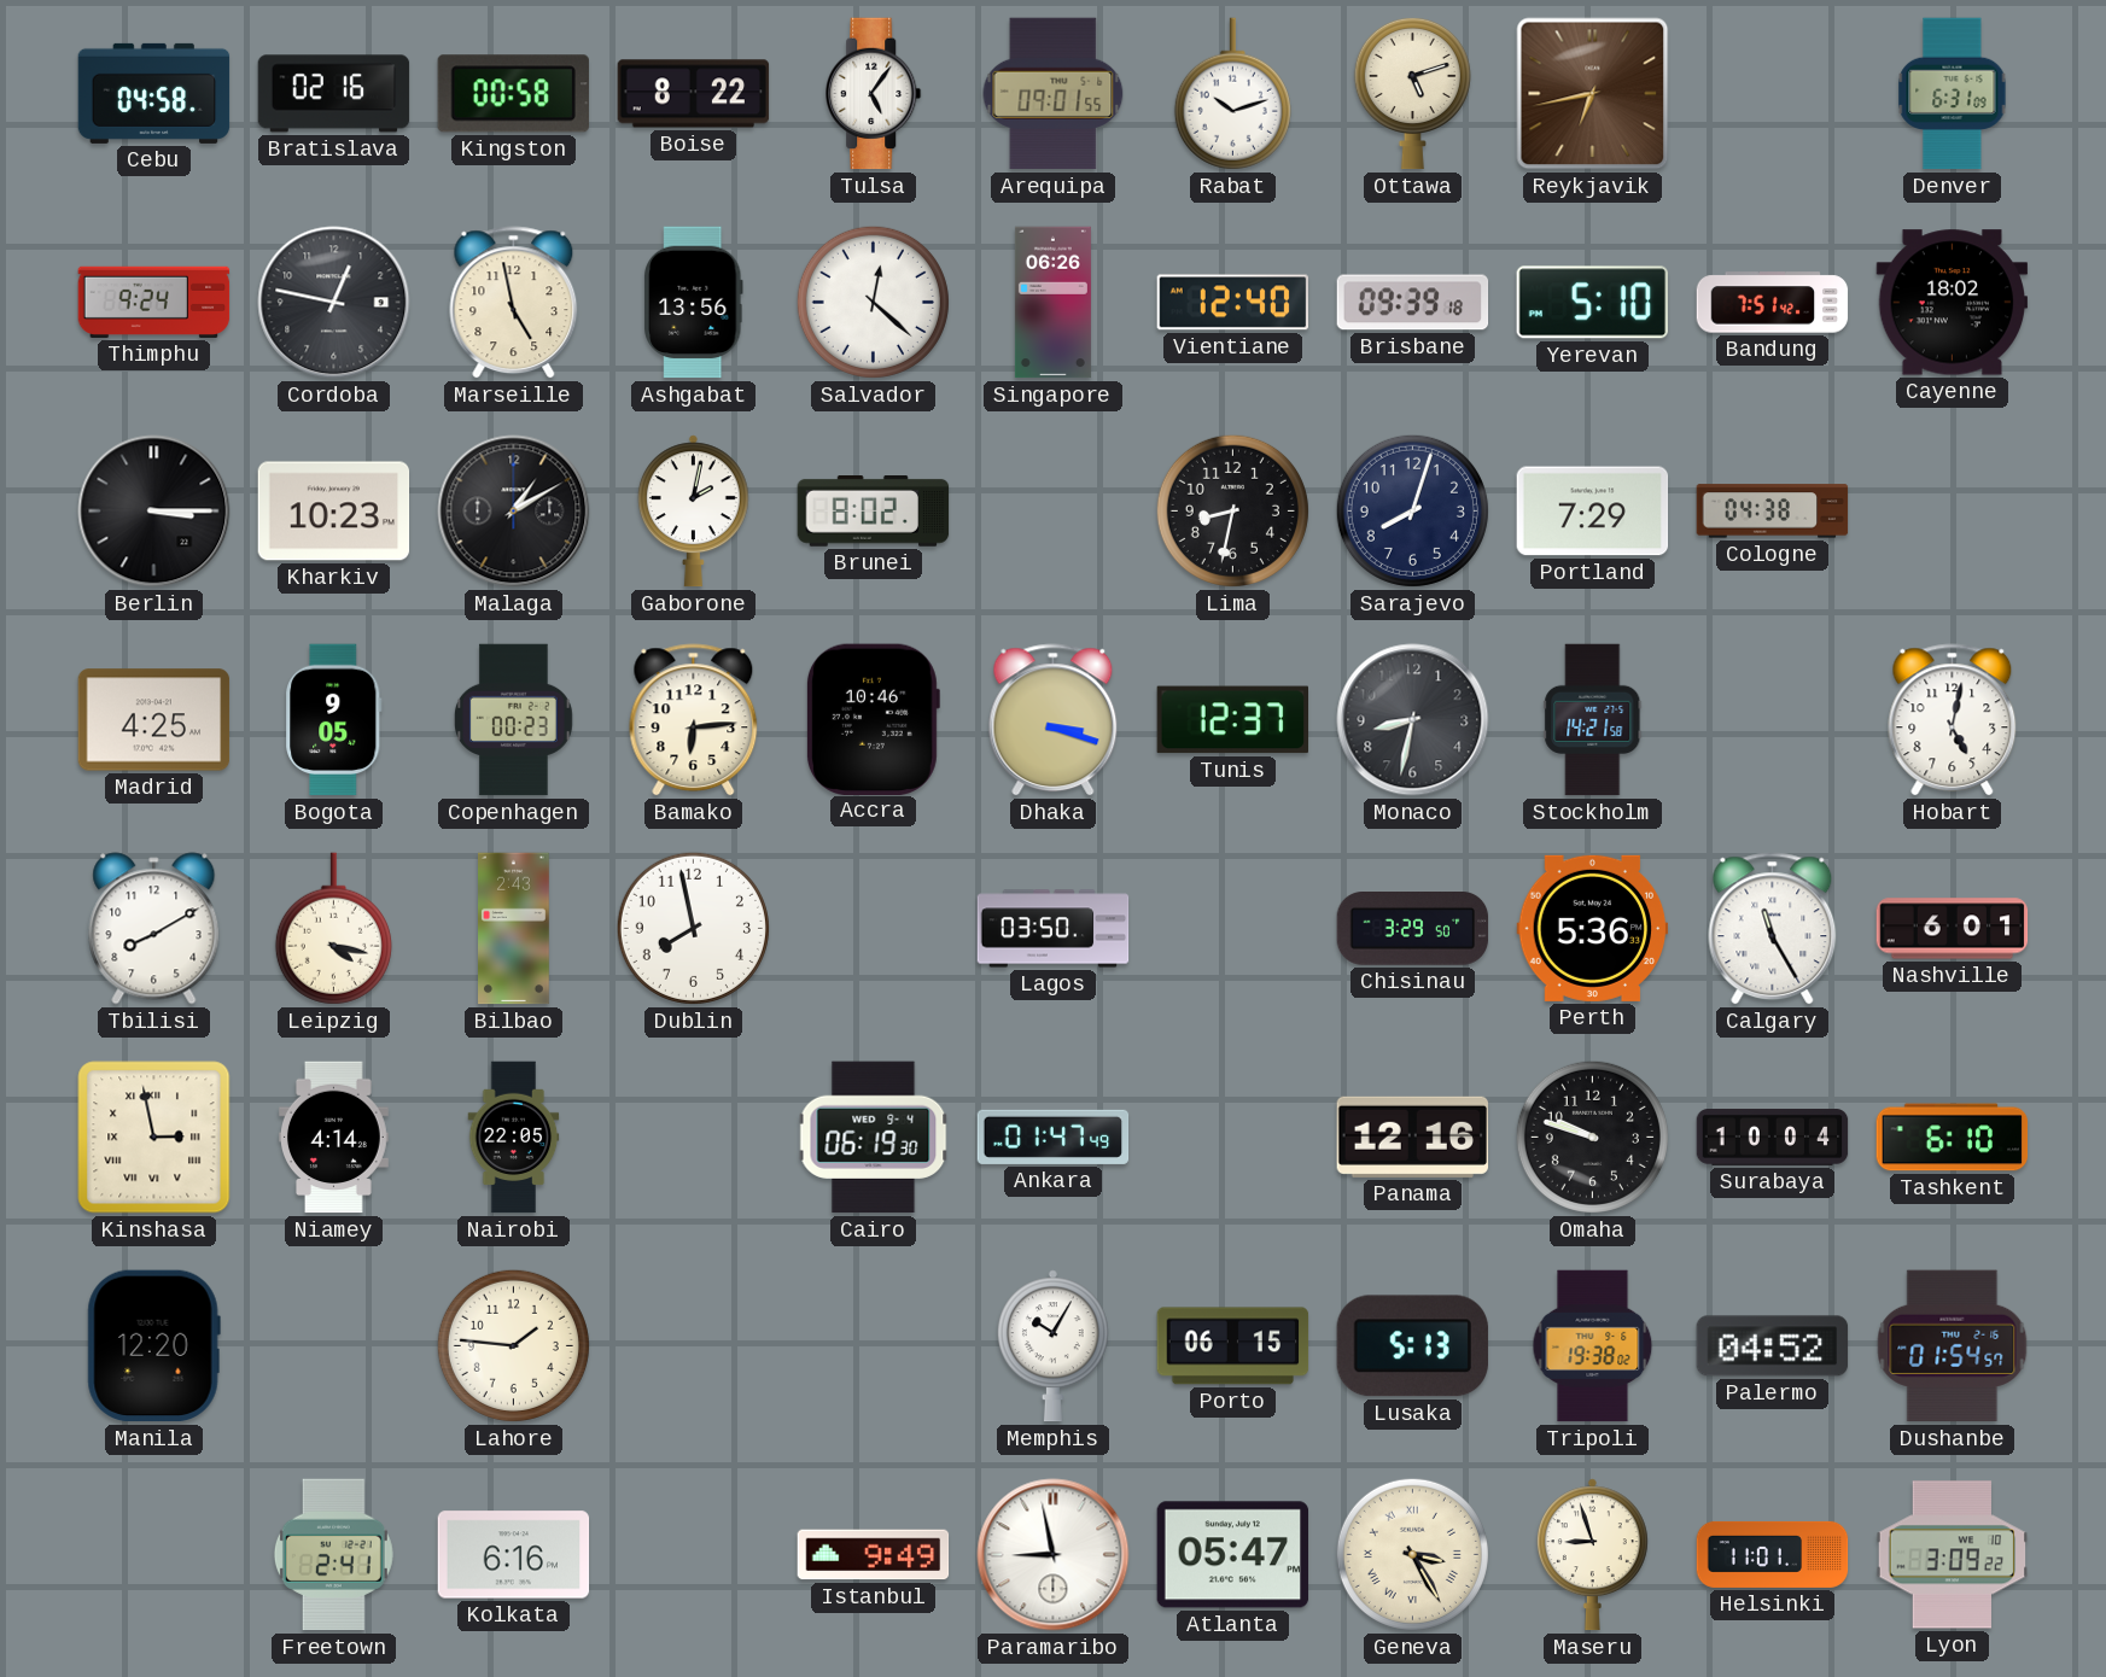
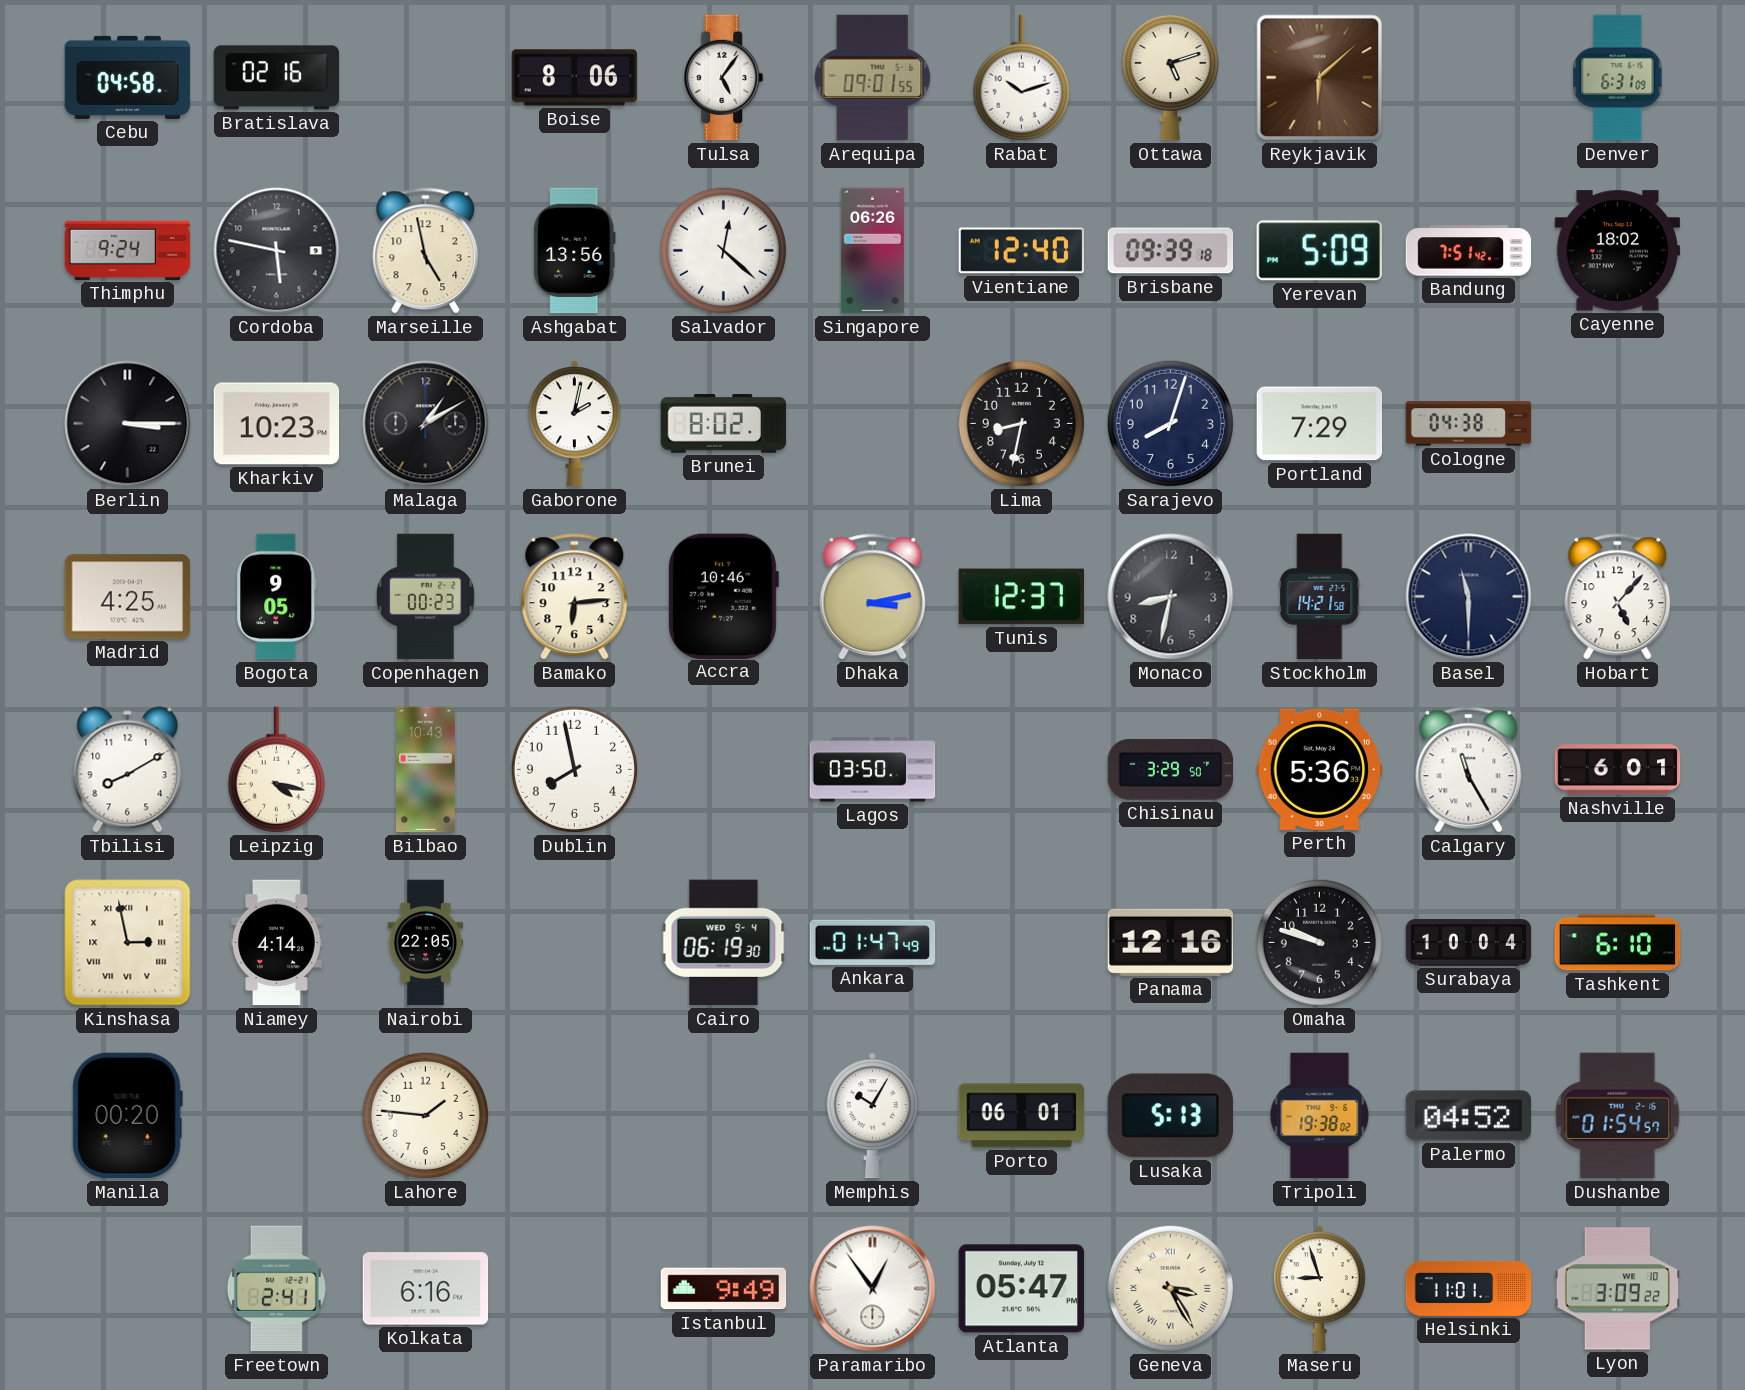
Kingston: 00:58 -> none (513, 94)
Boise: 8:22 -> 8:06 (575, 78)
Reykjavik: 6:43 -> 6:08 (1320, 78)
Cordoba: 12:47 -> 5:47 (277, 251)
Yerevan: 5:10 -> 5:09 (1319, 251)
Dhaka: 3:18 -> 3:13 (873, 597)
Basel: none -> 11:30 (1469, 597)
Hobart: 5:02 -> 5:07 (1618, 597)
Bilbao: 2:43 -> 10:43 (426, 770)
Manila: 12:20 -> 00:20 (127, 1116)
Porto: 06:15 -> 06:01 (1022, 1116)
Paramaribo: 8:58 -> 12:54 (873, 1289)
